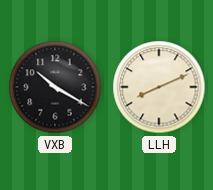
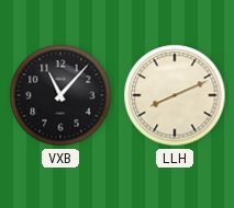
VXB: 10:20 -> 11:07 (60, 95)
